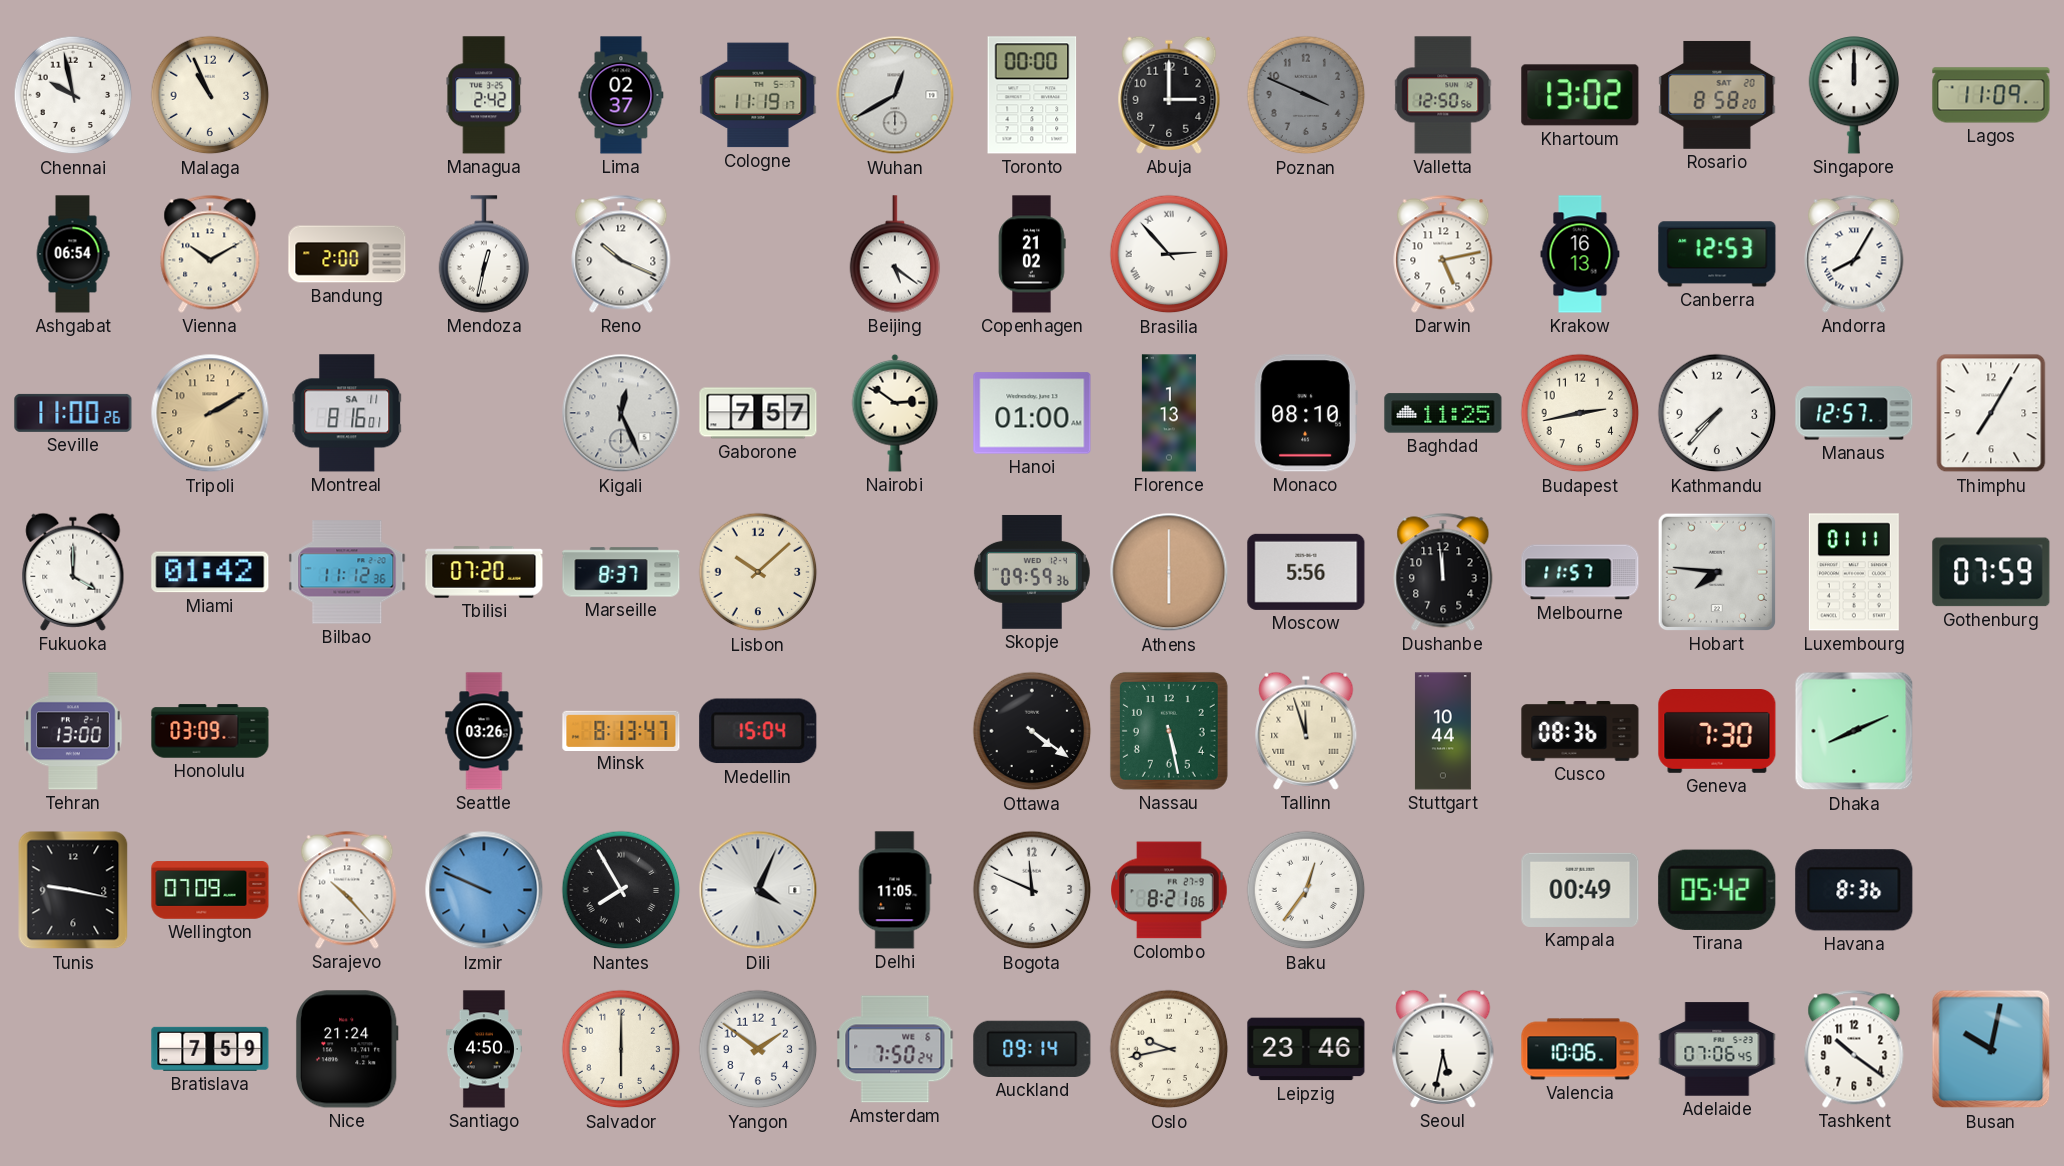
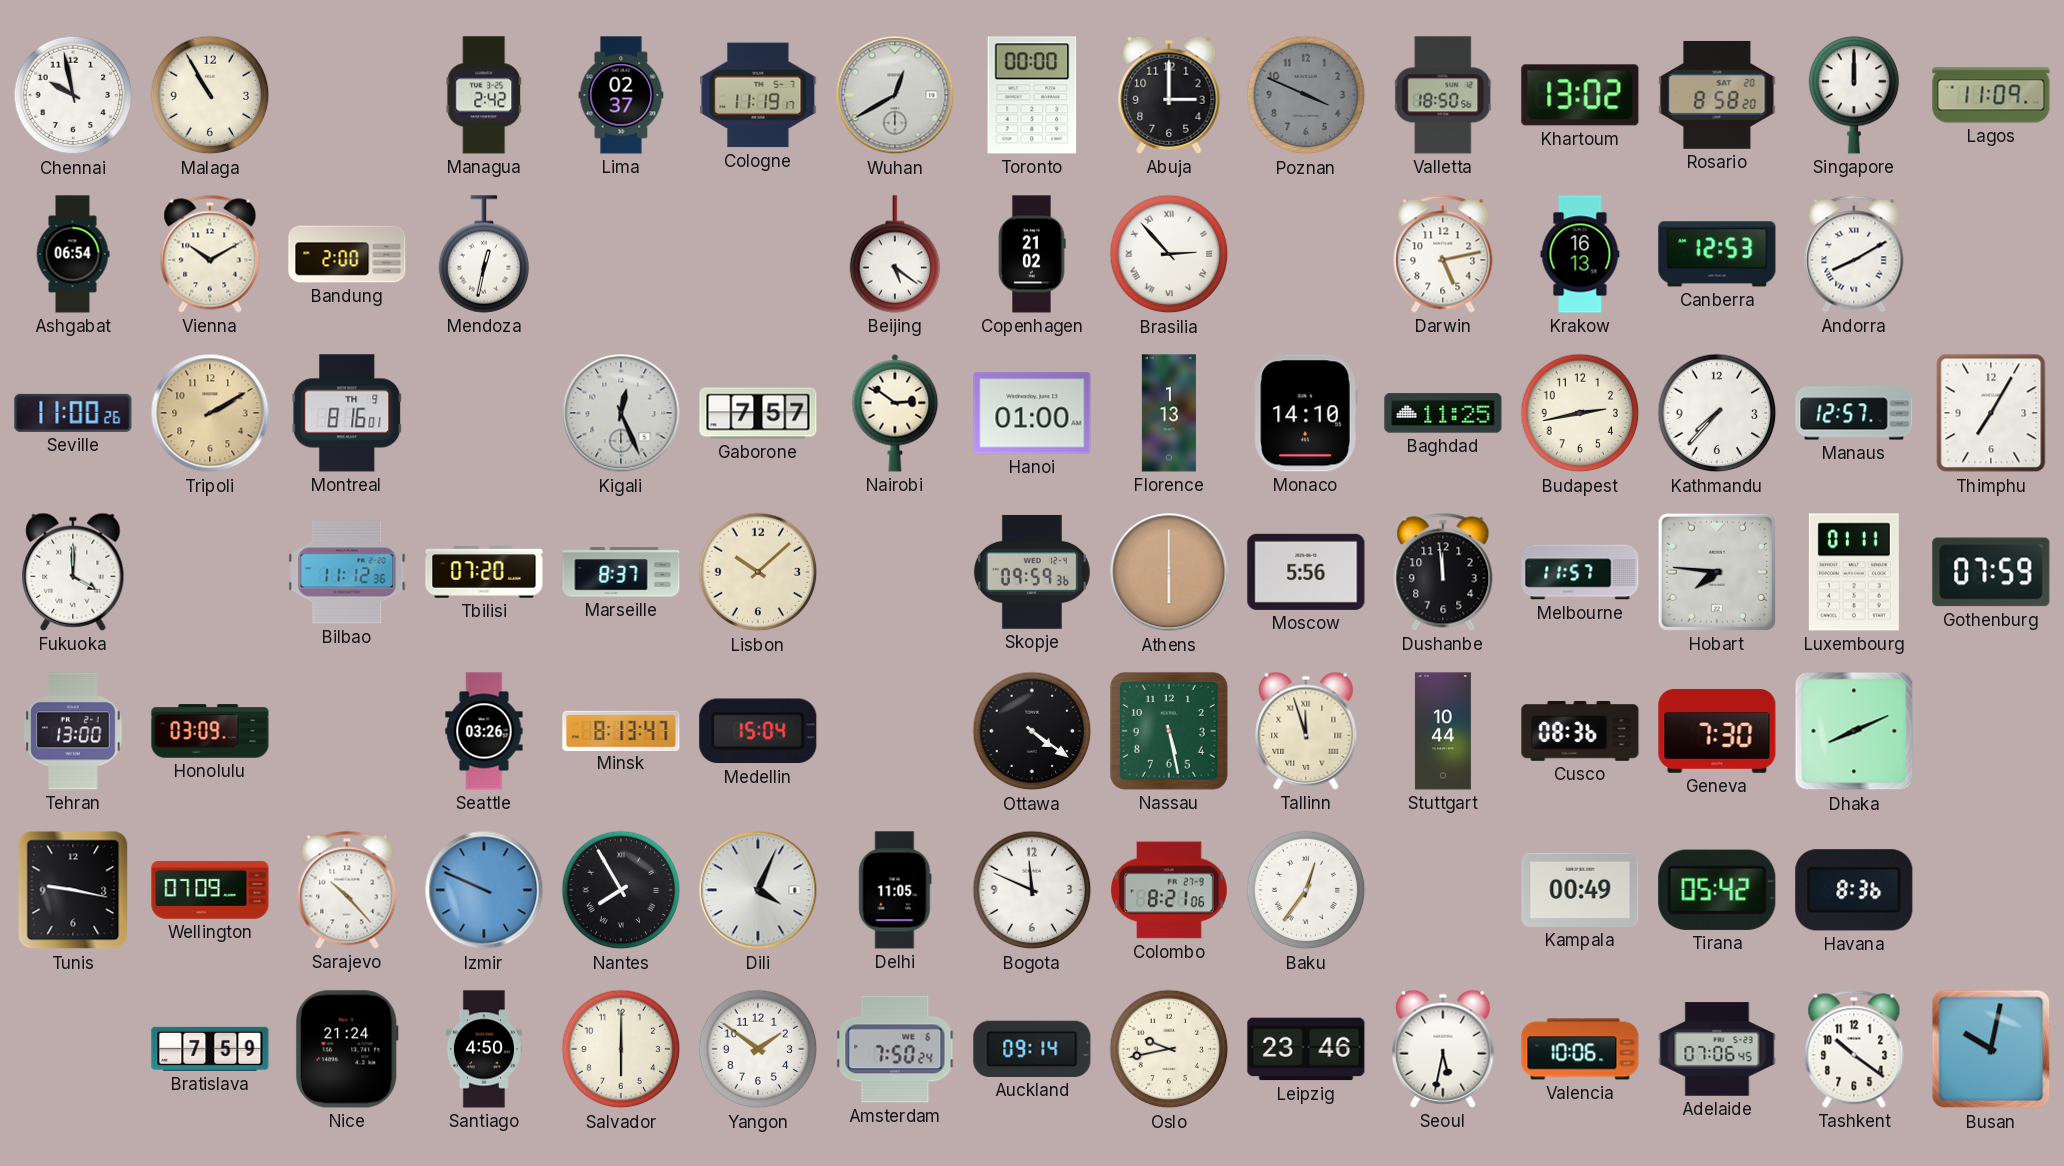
Malaga: 10:56 -> 10:55 (210, 95)
Valletta: 12:50 -> 18:50 (1444, 95)
Reno: 10:19 -> none (621, 254)
Andorra: 8:05 -> 8:10 (1854, 254)
Montreal date: SA 11 -> TH 9 (347, 413)
Monaco: 08:10 -> 14:10 (1306, 413)
Miami: 01:42 -> none (210, 572)
